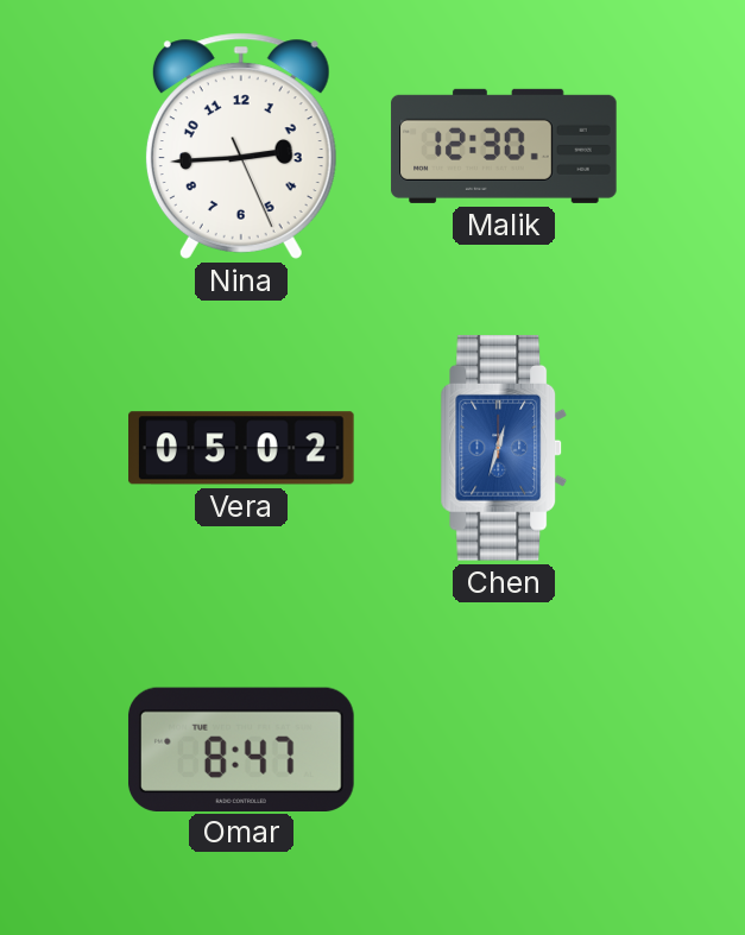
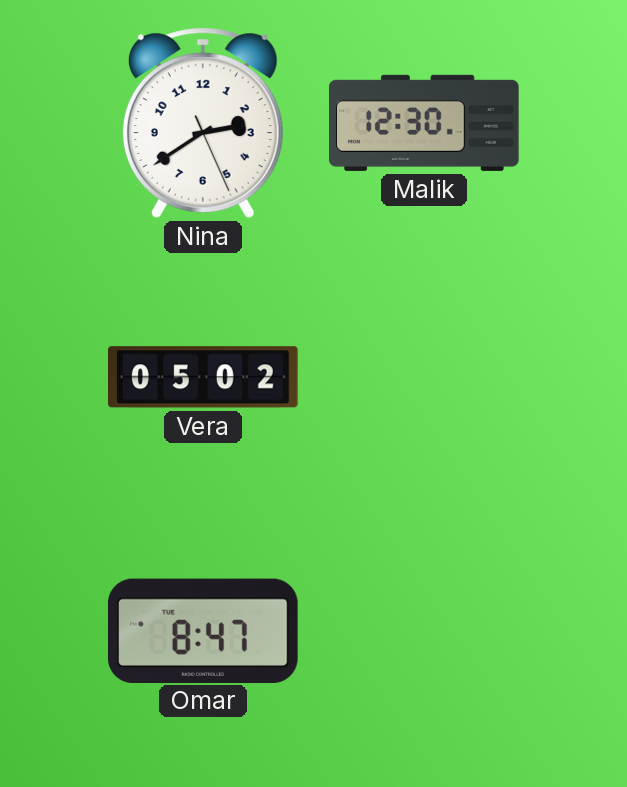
Nina: 2:44 -> 2:39 (203, 123)
Chen: 12:33 -> none (504, 449)
